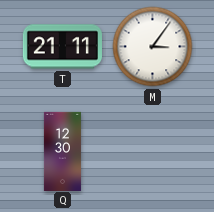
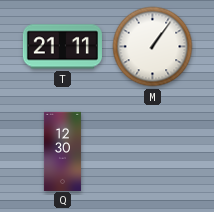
M: 3:06 -> 1:06 (153, 47)
